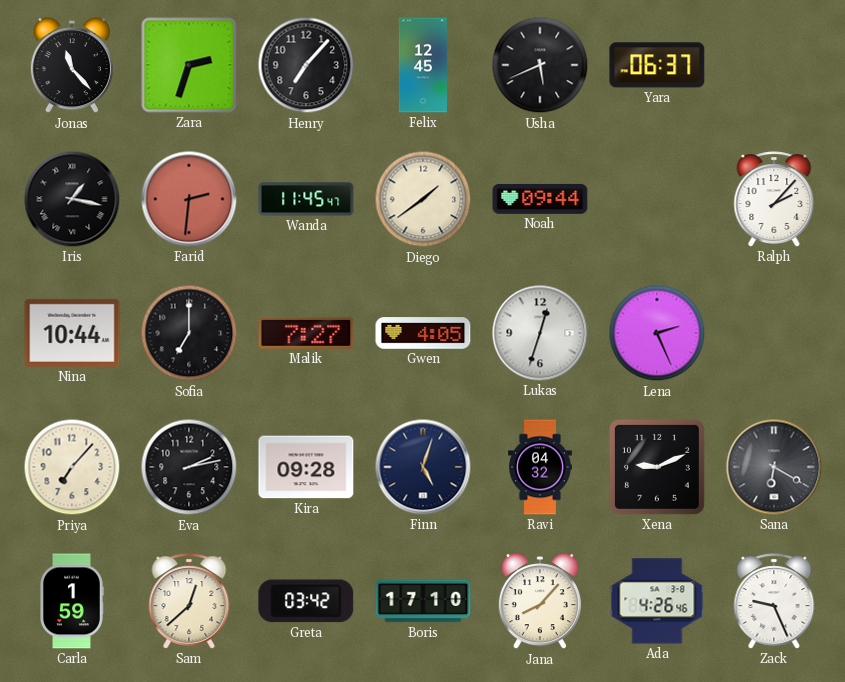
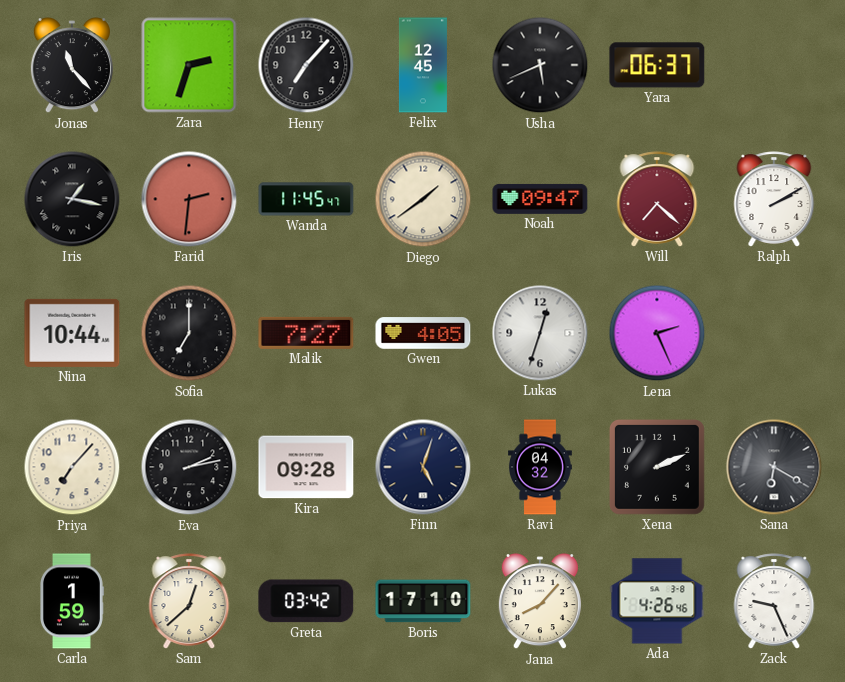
Noah: 09:44 -> 09:47 (540, 199)
Will: none -> 7:22 (657, 199)
Ralph: 2:07 -> 2:10 (774, 199)
Xena: 9:11 -> 2:11 (657, 467)
